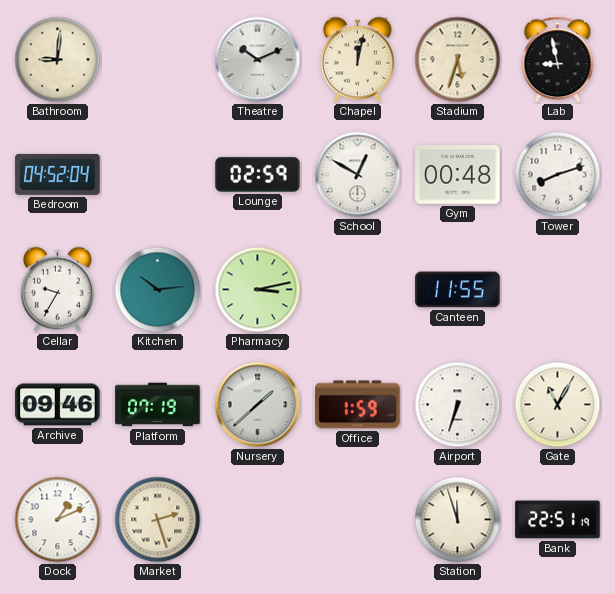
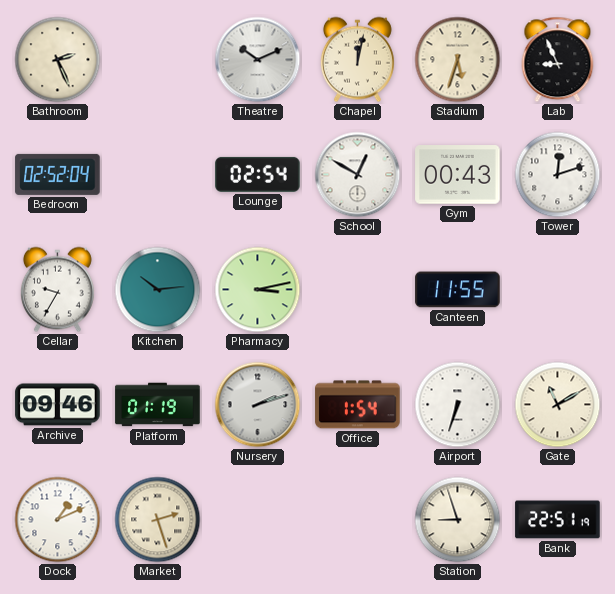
Bathroom: 9:01 -> 2:26 (58, 60)
Lab: 8:58 -> 8:56 (558, 60)
Bedroom: 04:52 -> 02:52 (58, 174)
Lounge: 02:59 -> 02:54 (258, 174)
Gym: 00:48 -> 00:43 (458, 175)
Tower: 8:12 -> 12:12 (558, 175)
Platform: 07:19 -> 01:19 (158, 405)
Nursery: 1:38 -> 2:12 (258, 405)
Office: 1:59 -> 1:54 (358, 405)
Gate: 11:05 -> 11:10 (558, 405)
Station: 11:57 -> 8:57 (458, 520)
